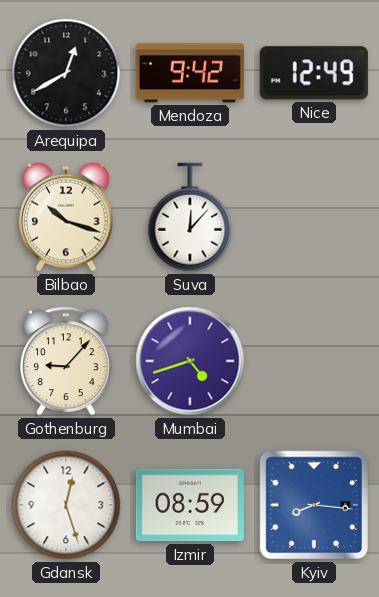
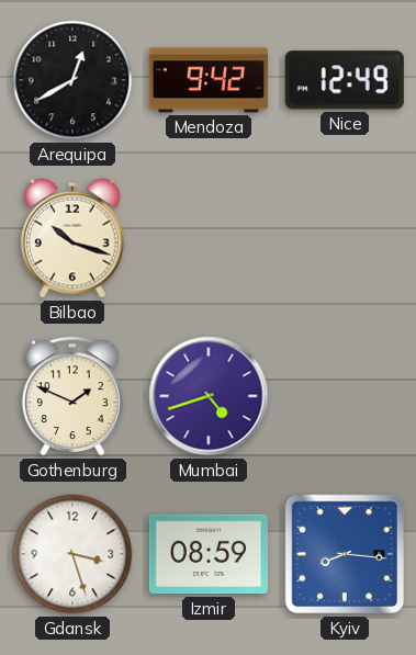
Suva: 12:07 -> none (190, 217)
Gothenburg: 9:07 -> 1:49 (72, 396)
Gdansk: 12:27 -> 3:27 (72, 554)
